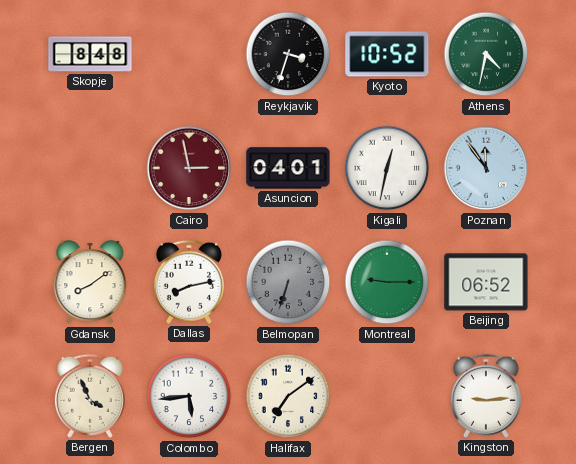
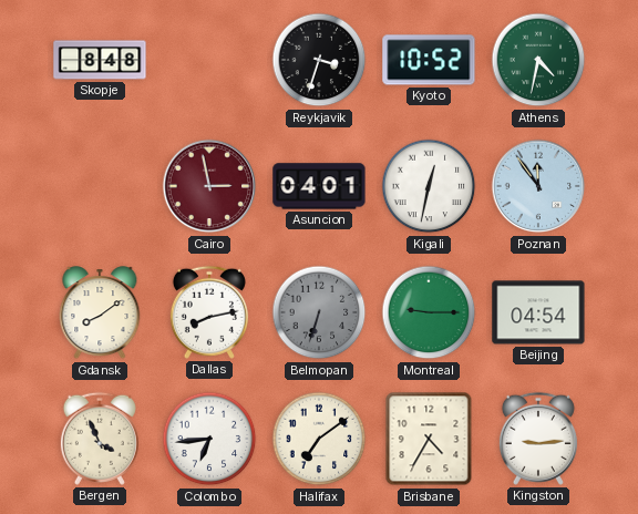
Beijing: 06:52 -> 04:54 (538, 312)
Colombo: 5:44 -> 6:44 (209, 439)
Brisbane: none -> 4:35 (429, 439)
